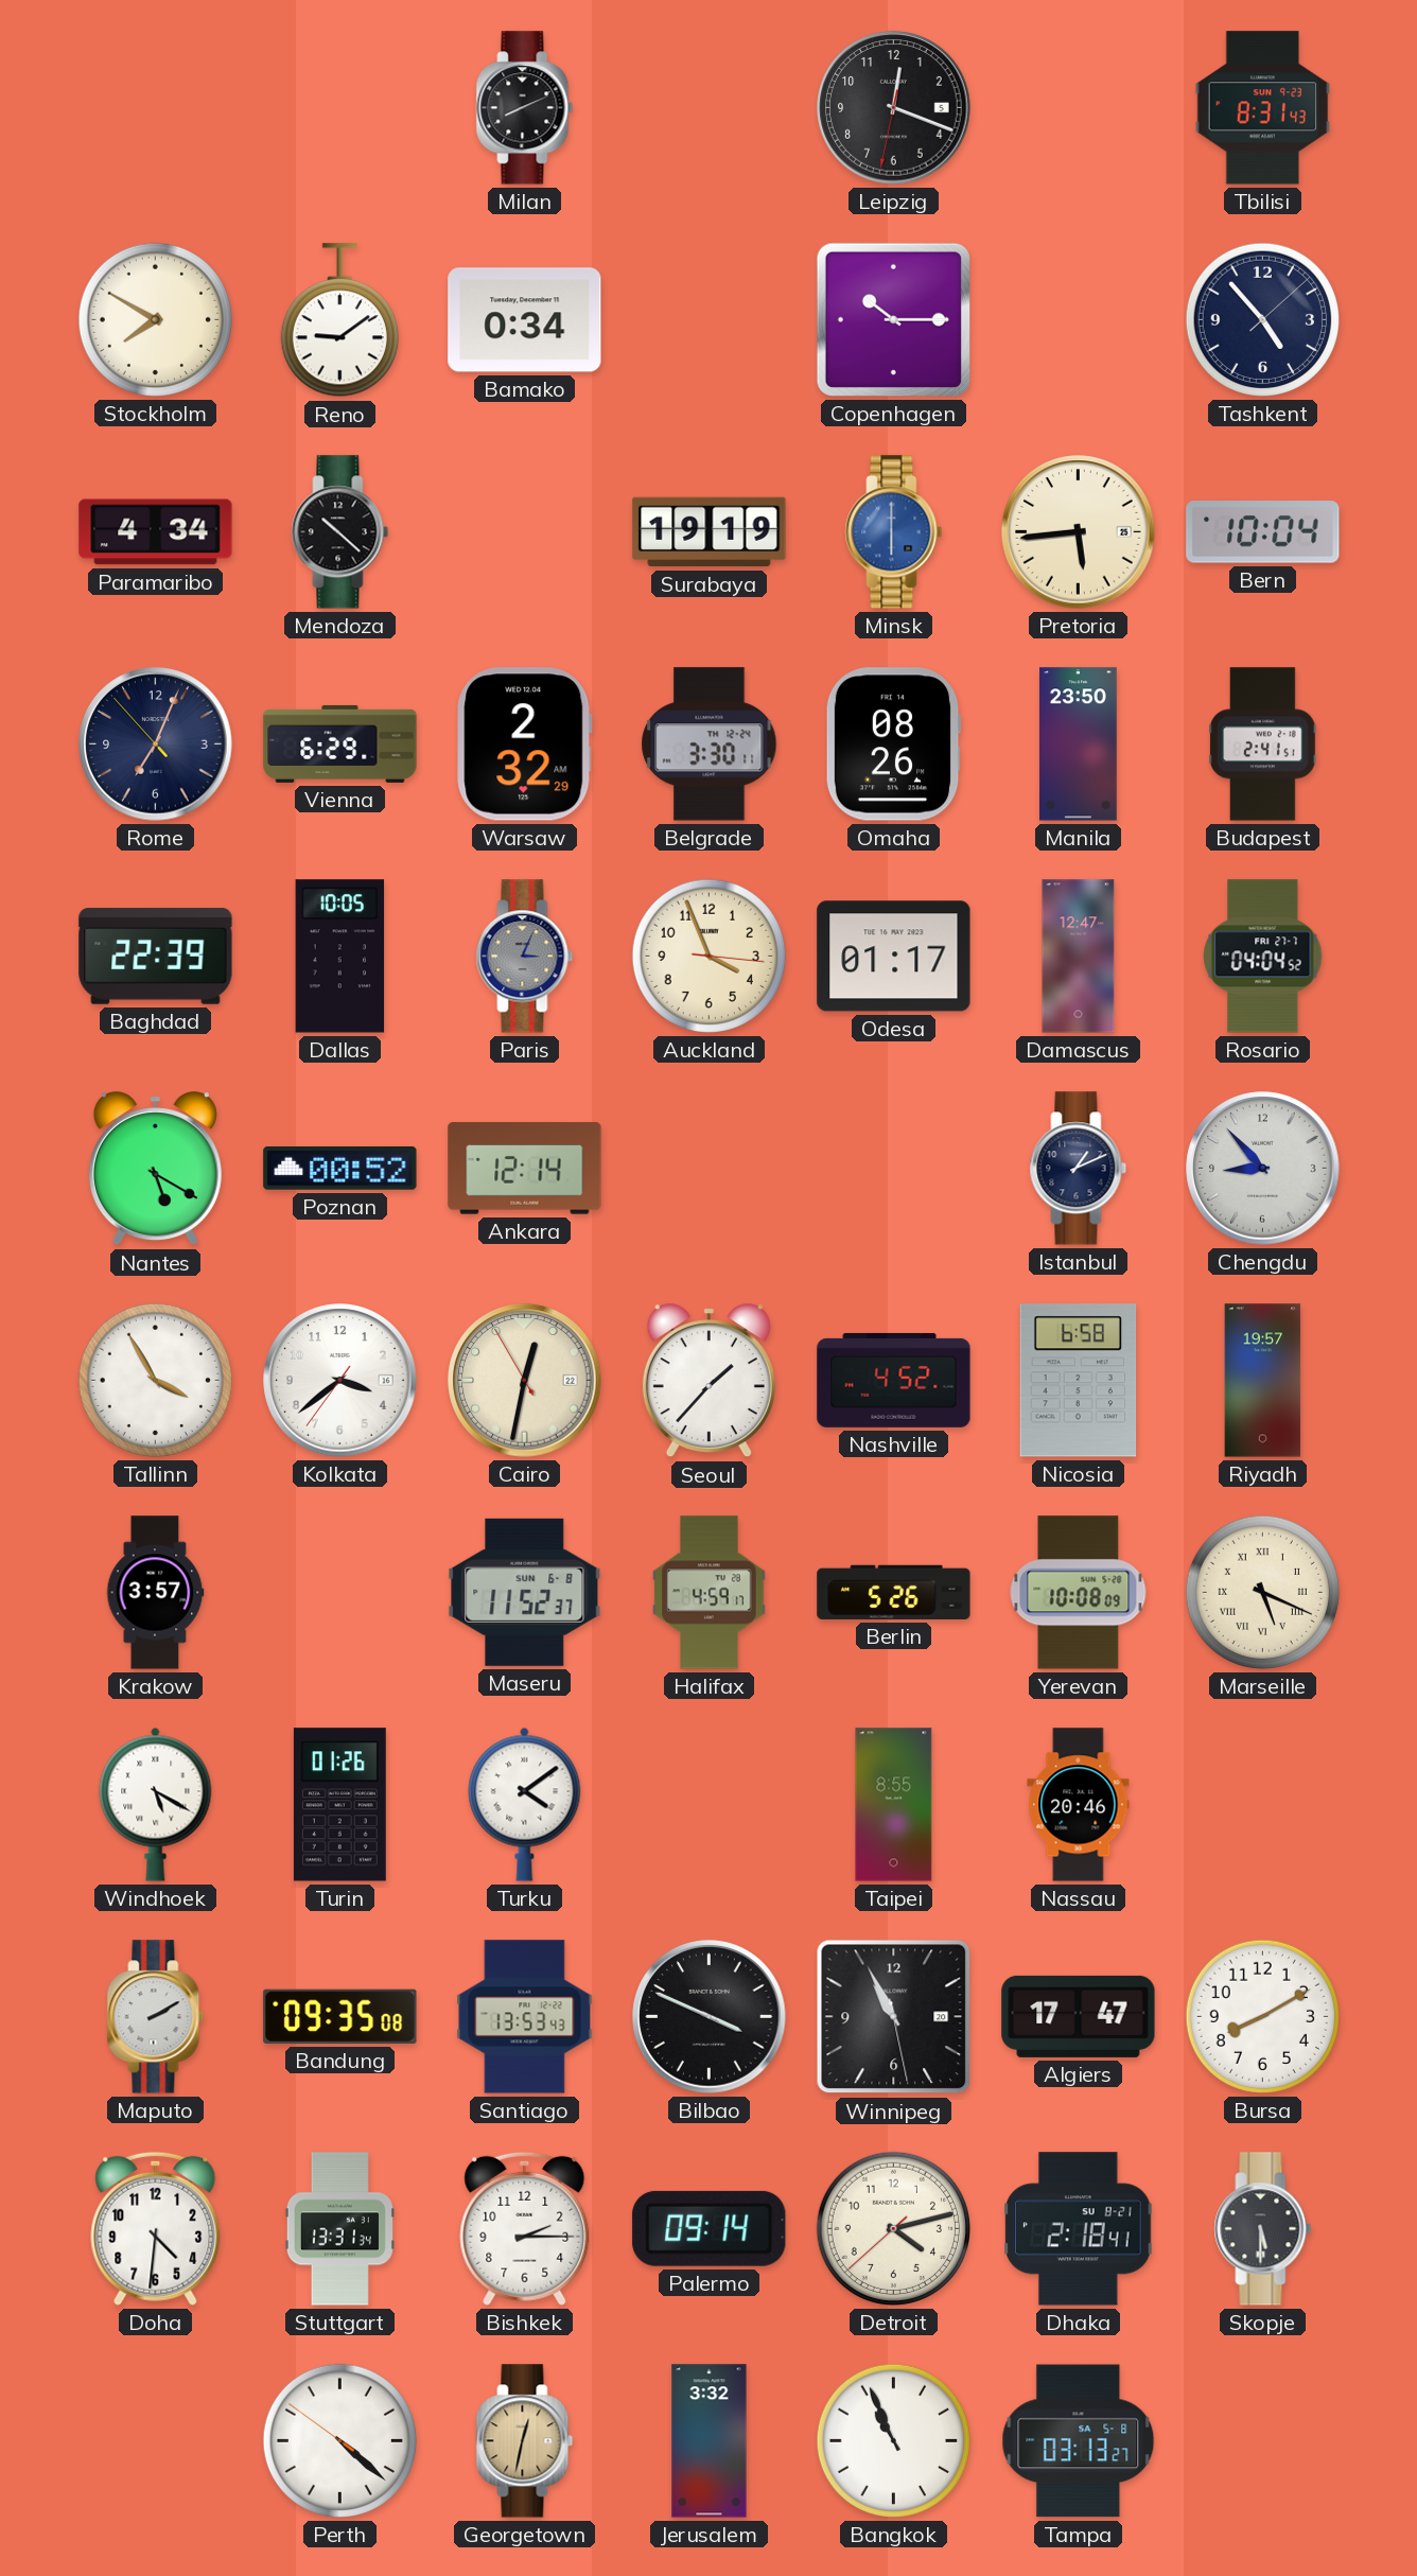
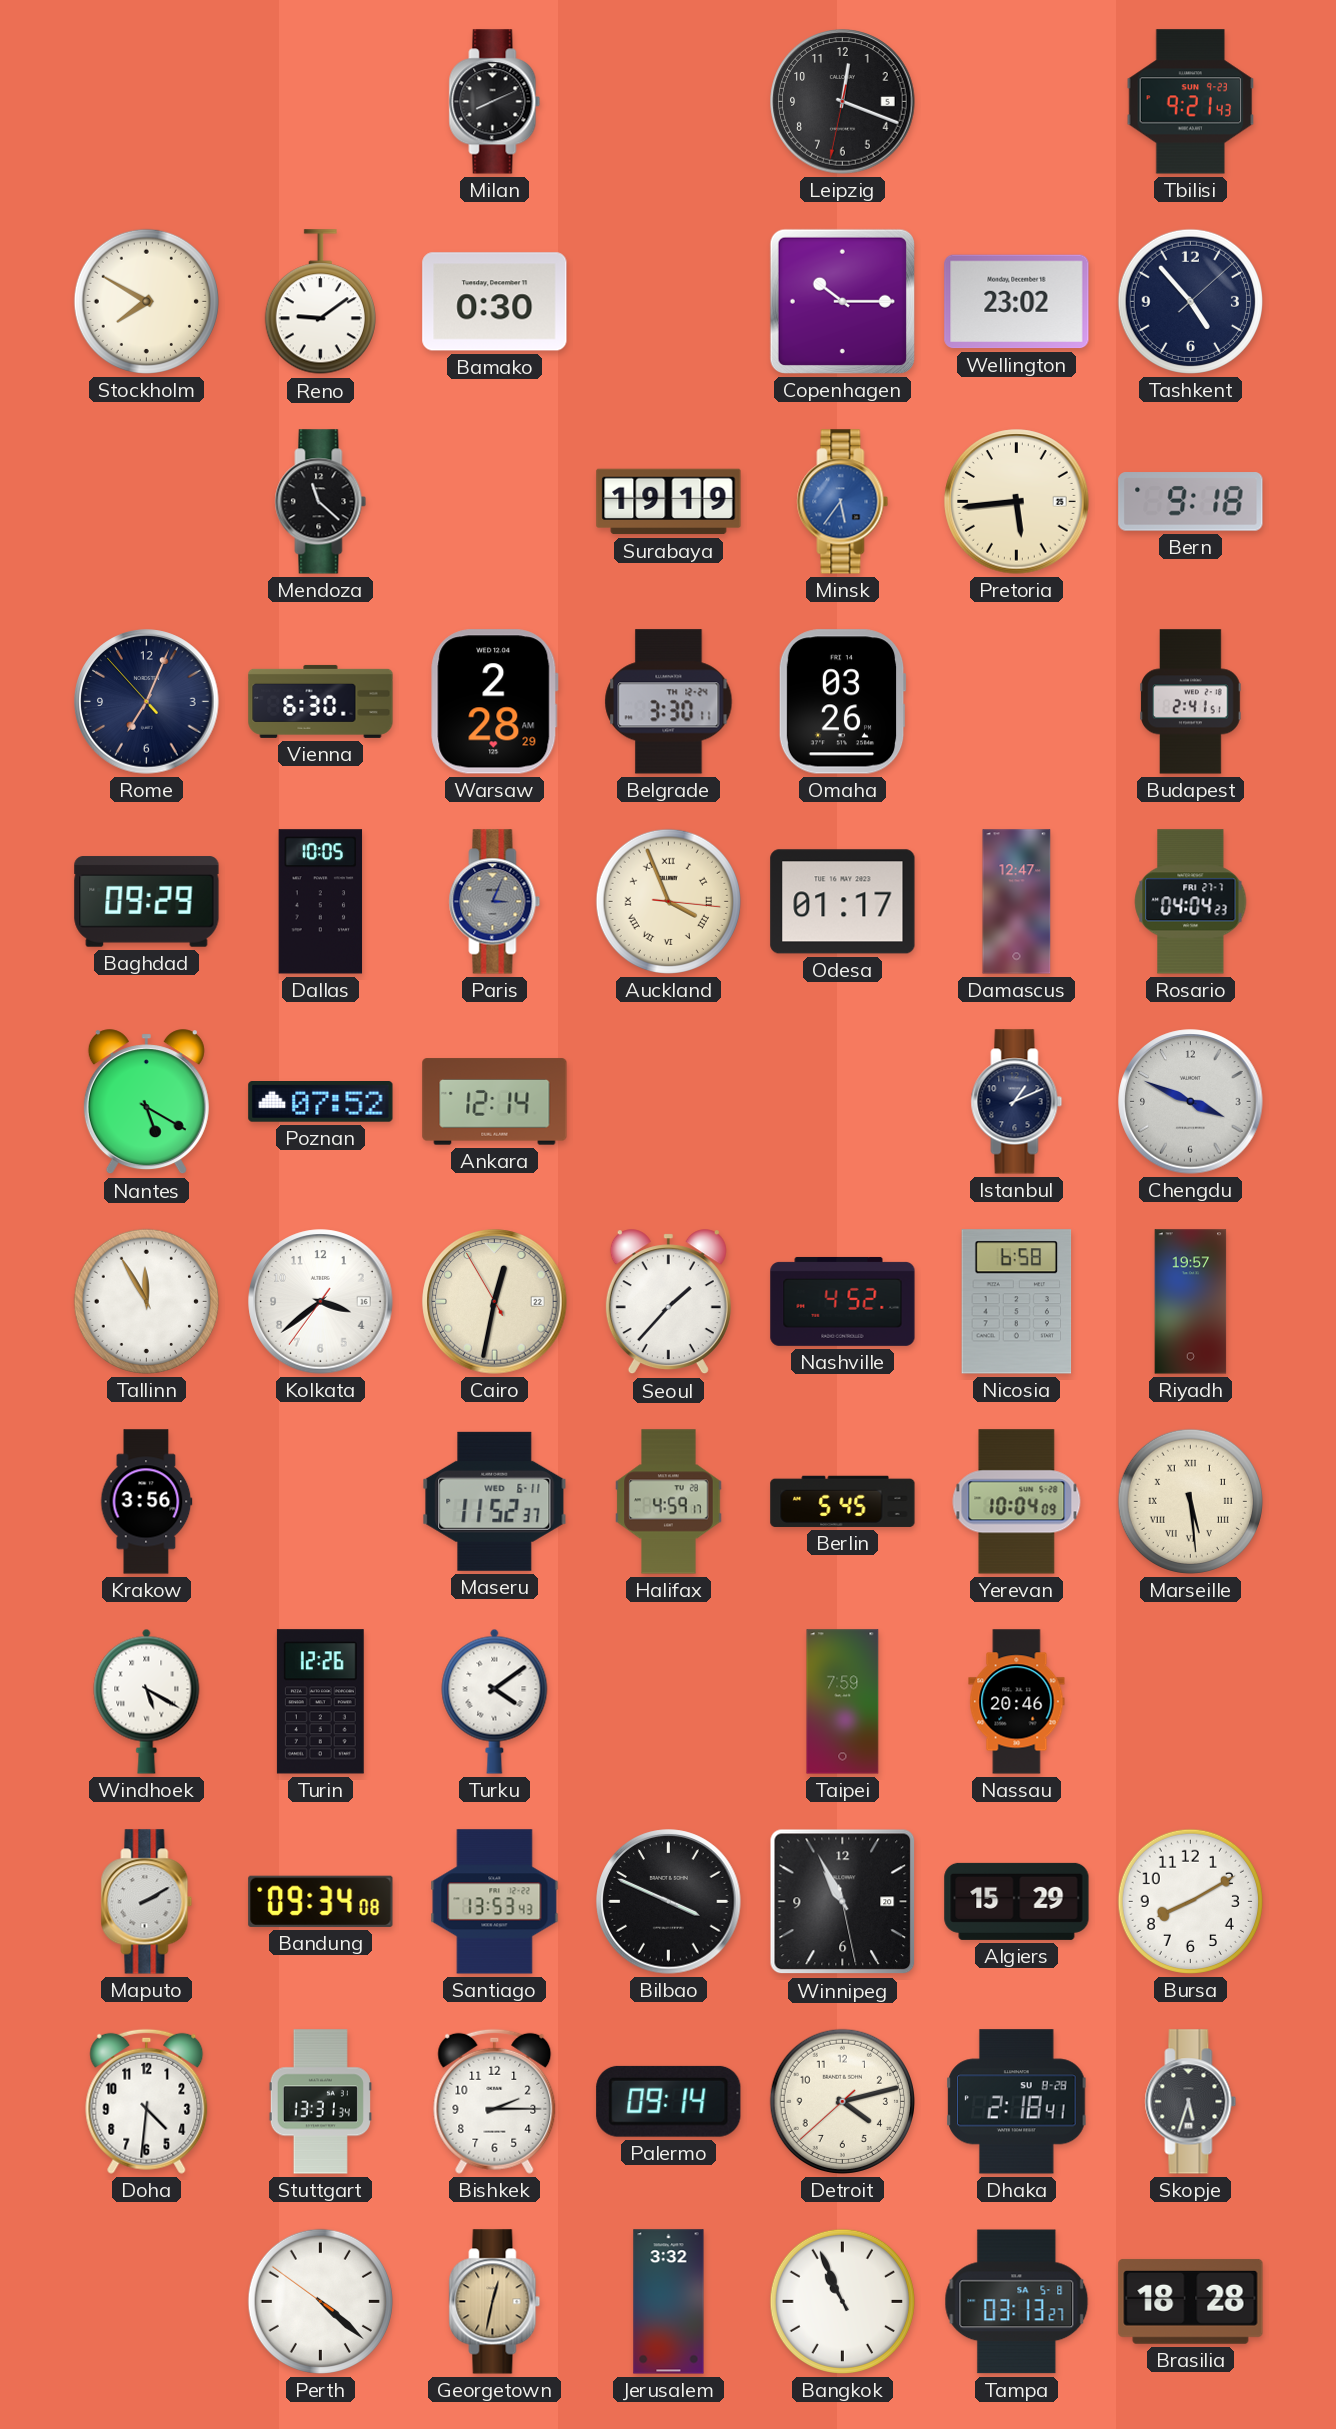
Tbilisi: 8:31 -> 9:21 (1191, 102)
Bamako: 0:34 -> 0:30 (495, 302)
Wellington: none -> 23:02 (1017, 302)
Paramaribo: 4:34 -> none (156, 532)
Mendoza: 10:22 -> 11:22 (321, 502)
Minsk: 6:00 -> 5:36 (843, 502)
Bern: 10:04 -> 9:18 (1191, 502)
Vienna: 6:29 -> 6:30 (321, 701)
Warsaw: 2:32 -> 2:28 (495, 702)
Omaha: 08:26 -> 03:26 (842, 702)
Manila: 23:50 -> none (1079, 744)
Baghdad: 22:39 -> 09:29 (147, 902)
Auckland numerals: Arabic -> Roman (668, 901)
Rosario: 04:04:52 -> 04:04:23 (1191, 902)
Poznan: 00:52 -> 07:52 (321, 1102)
Chengdu: 8:53 -> 3:49 (1191, 1102)
Tallinn: 3:55 -> 11:55 (146, 1301)
Krakow: 3:57 -> 3:56 (146, 1502)
Maseru date: SUN 6-8 -> WED 6-11 (495, 1501)
Berlin: 5:26 -> 5:45 (843, 1501)
Yerevan: 10:08 -> 10:04 (1017, 1502)
Marseille: 5:19 -> 5:29 (1190, 1501)
Turin: 01:26 -> 12:26 (320, 1702)
Taipei: 8:55 -> 7:59 (843, 1702)
Bandung: 09:35 -> 09:34 (321, 1901)
Algiers: 17:47 -> 15:29 (1017, 1901)
Dhaka date: SU 8-21 -> SU 8-28 (1017, 2102)
Skopje: 5:30 -> 5:33 (1191, 2102)
Brasilia: none -> 18:28 (1191, 2301)
